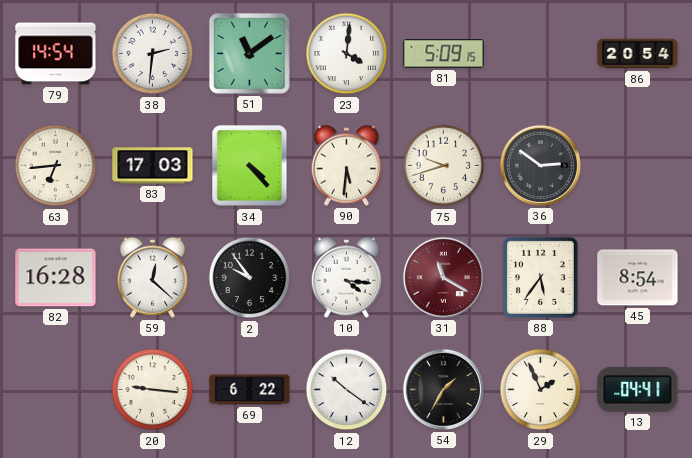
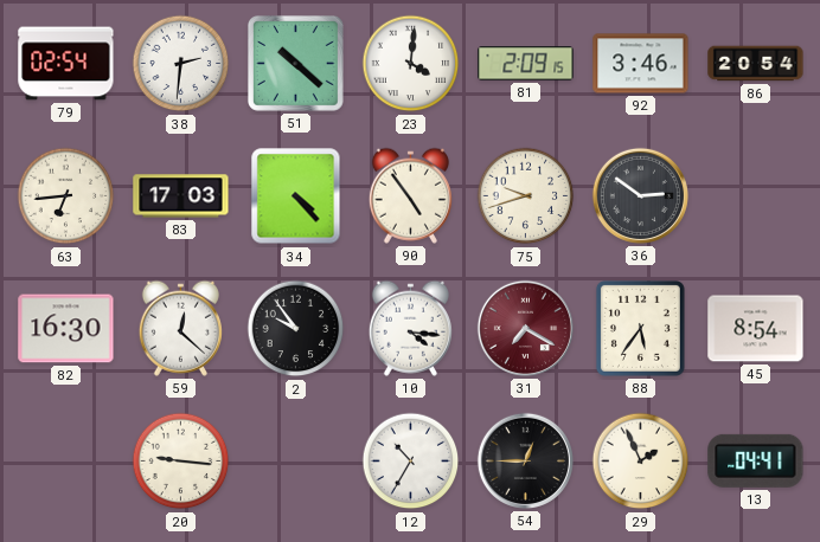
79: 14:54 -> 02:54 (66, 64)
51: 11:09 -> 10:22 (295, 63)
81: 5:09 -> 2:09 (526, 64)
92: none -> 3:46 (641, 64)
90: 5:31 -> 4:54 (410, 195)
82: 16:28 -> 16:30 (66, 329)
31: 11:20 -> 7:20 (525, 328)
69: 6:22 -> none (250, 390)
12: 10:21 -> 10:35 (411, 462)
54: 1:35 -> 12:45 (525, 460)
